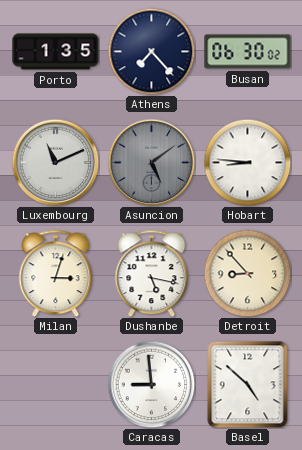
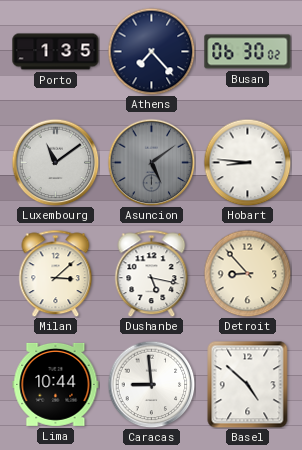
Luxembourg: 11:11 -> 11:09 (55, 162)
Milan: 3:03 -> 3:08 (56, 273)
Lima: none -> 10:44 (56, 384)
